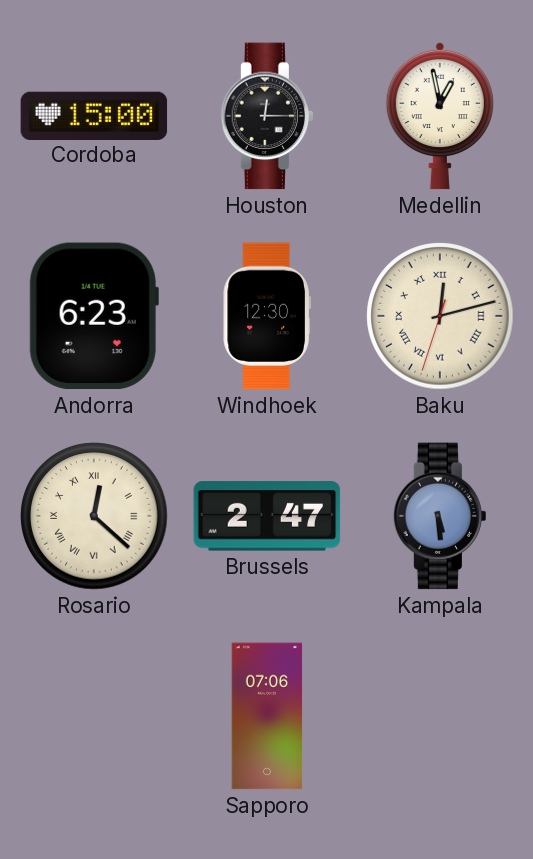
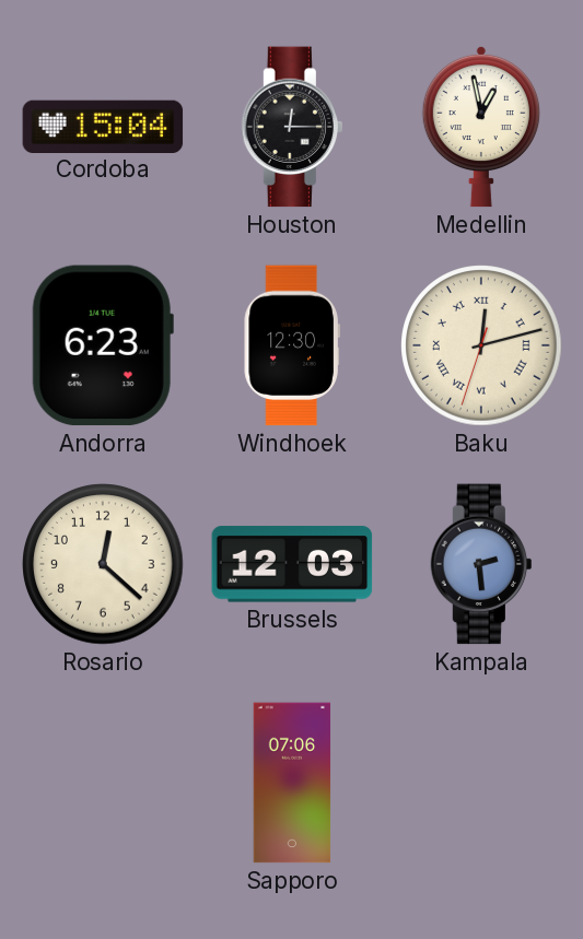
Cordoba: 15:00 -> 15:04 (103, 126)
Rosario numerals: Roman -> Arabic (103, 564)
Brussels: 2:47 -> 12:03 (292, 564)
Kampala: 5:29 -> 2:29 (480, 564)
